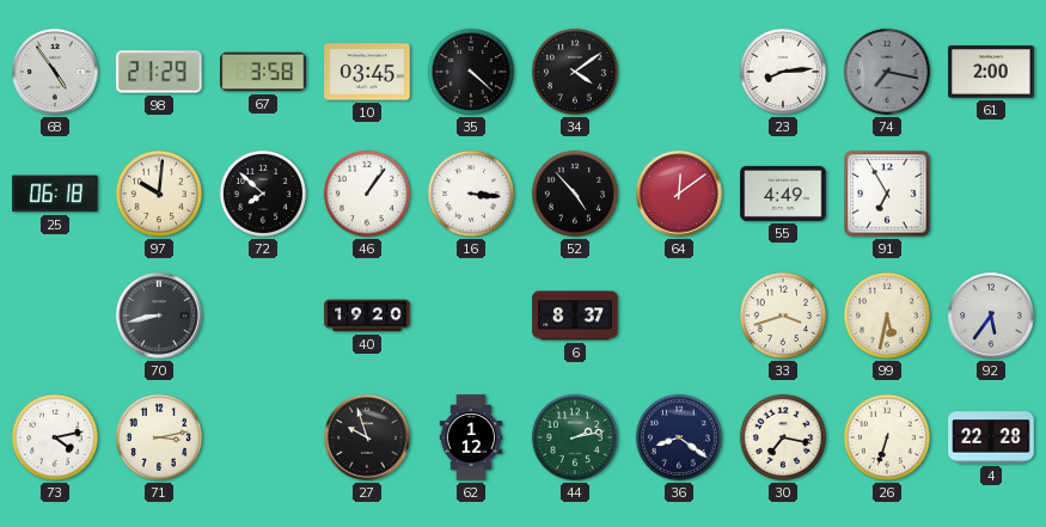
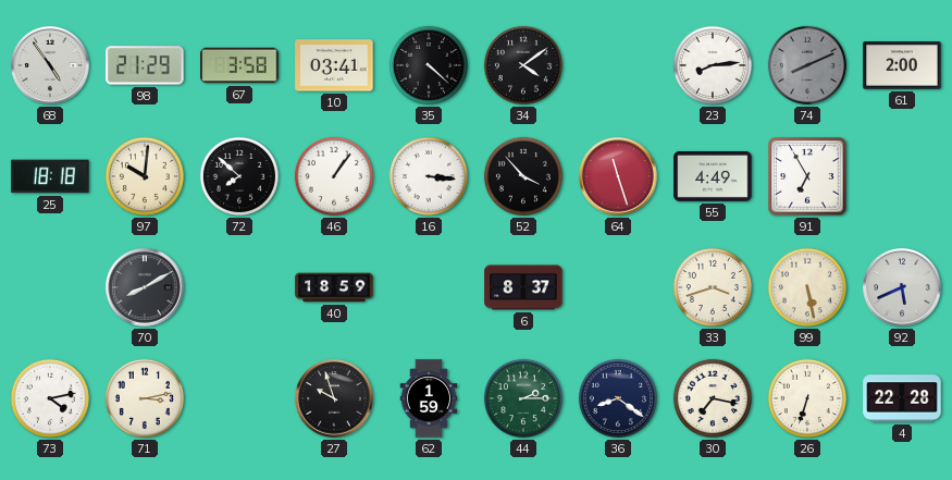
10: 03:45 -> 03:41 (334, 65)
74: 7:17 -> 8:11 (807, 65)
25: 06:18 -> 18:18 (50, 176)
52: 4:53 -> 3:53 (523, 176)
64: 12:09 -> 11:27 (618, 176)
70: 8:43 -> 8:10 (145, 287)
40: 19:20 -> 18:59 (334, 287)
99: 5:32 -> 5:28 (807, 287)
92: 5:36 -> 5:41 (902, 287)
62: 1:12 -> 1:59 (429, 398)
44: 2:13 -> 2:15 (523, 398)
